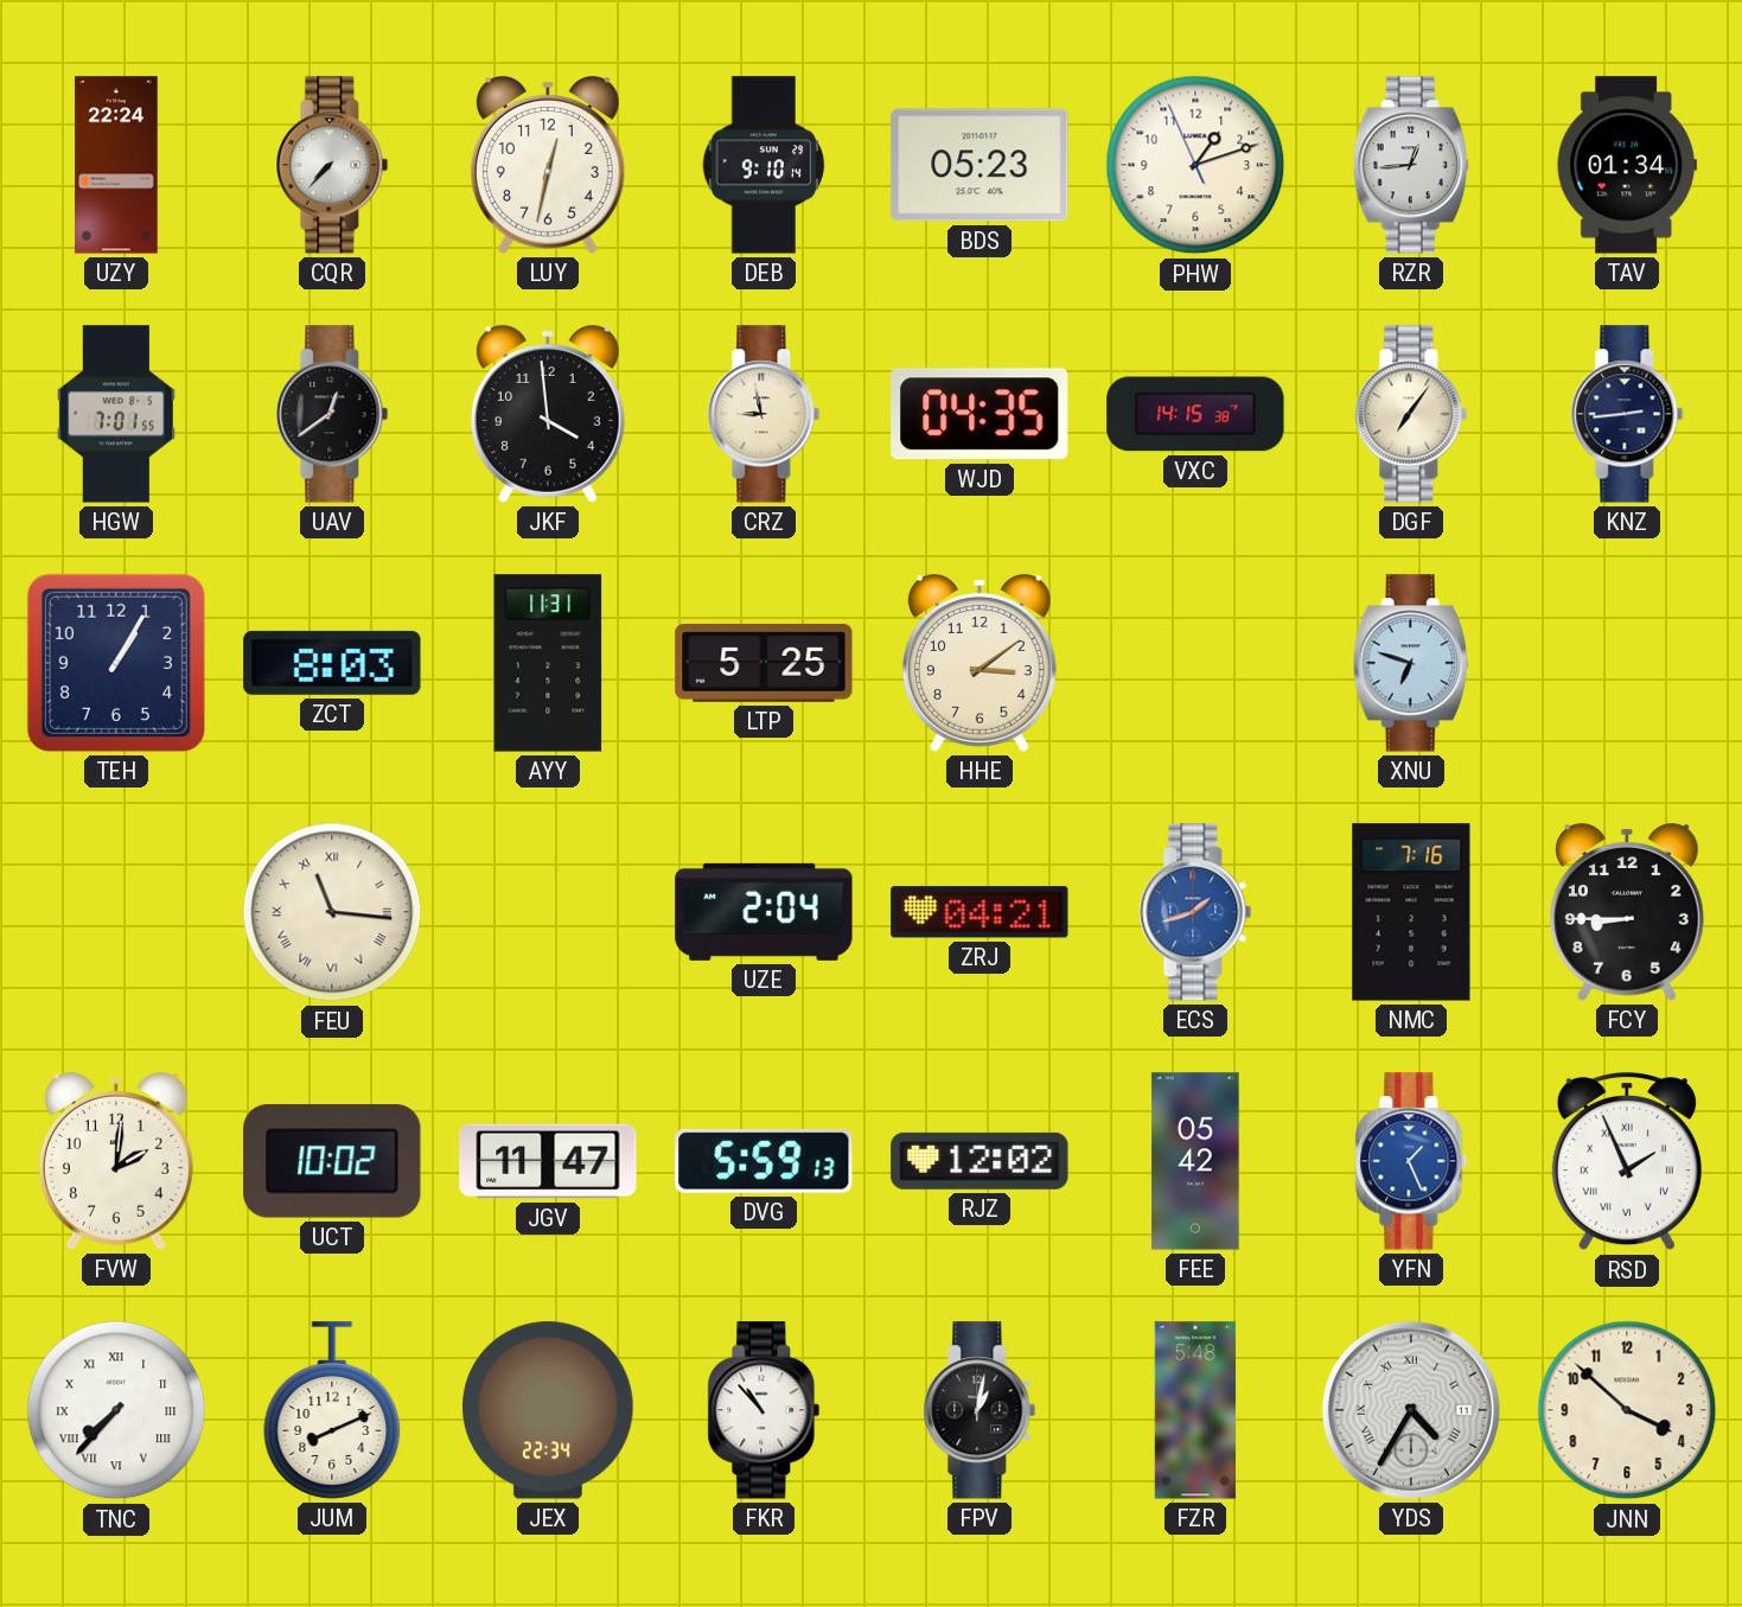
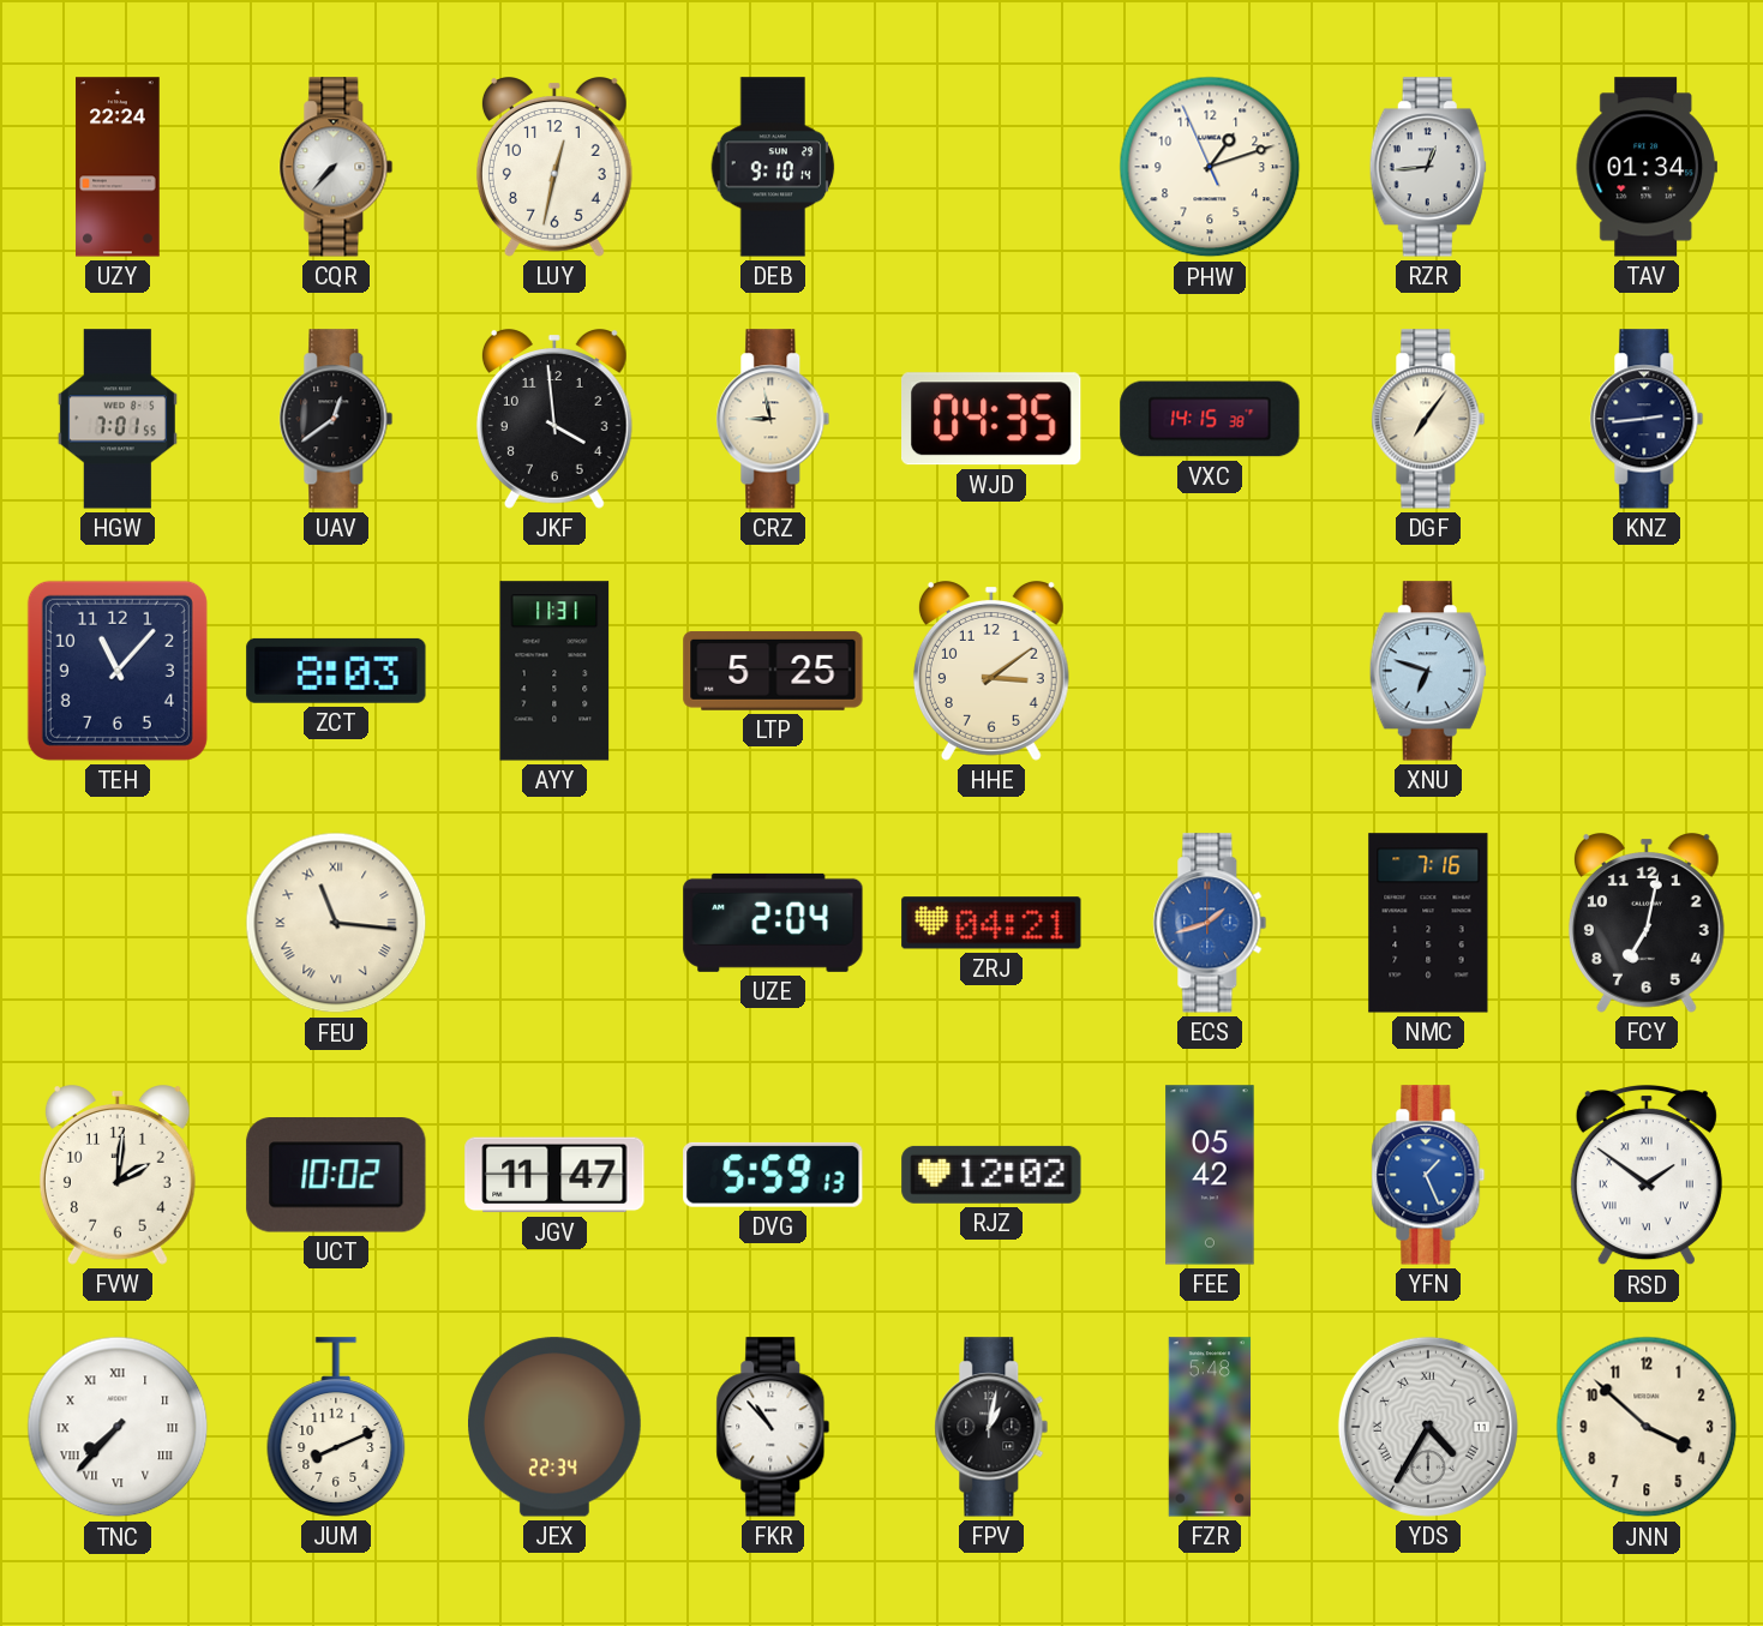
BDS: 05:23 -> none (980, 165)
TEH: 1:05 -> 11:07 (118, 671)
FCY: 8:45 -> 7:02 (1647, 923)
RSD: 1:56 -> 1:51 (1647, 1176)
